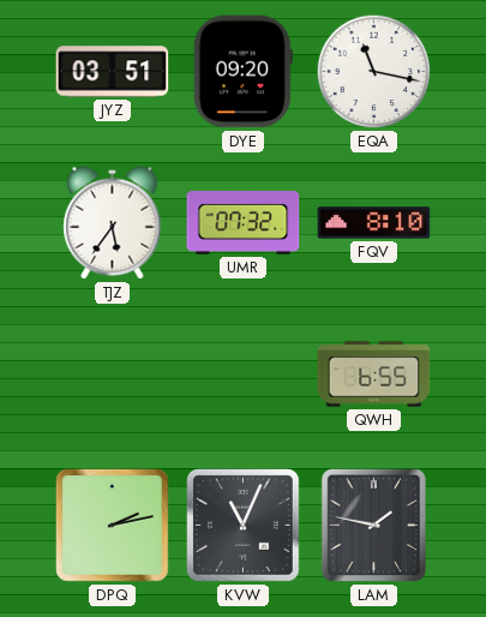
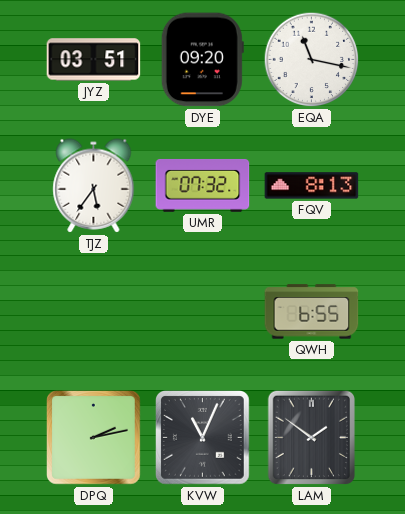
FQV: 8:10 -> 8:13 (312, 186)
LAM: 1:47 -> 1:51 (312, 438)
